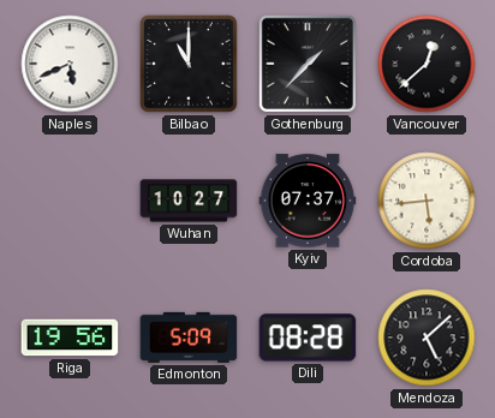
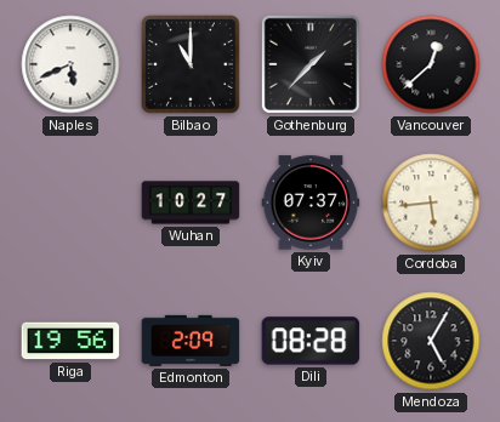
Edmonton: 5:09 -> 2:09 (191, 341)
Mendoza: 5:08 -> 5:05 (431, 341)
